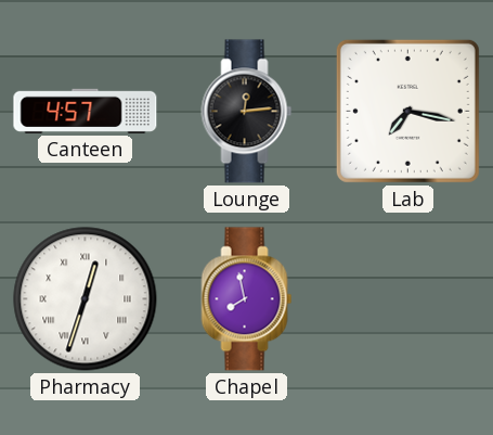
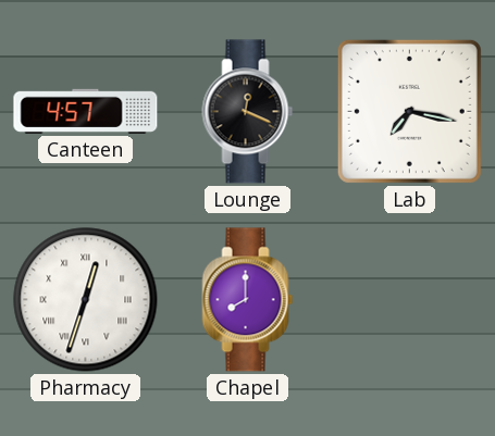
Lounge: 12:14 -> 12:19 (248, 112)
Chapel: 7:58 -> 8:00 (248, 300)
